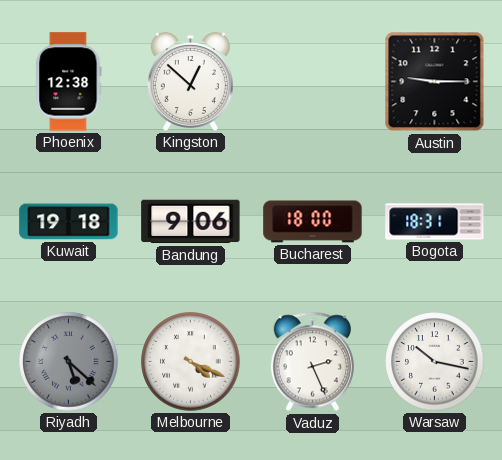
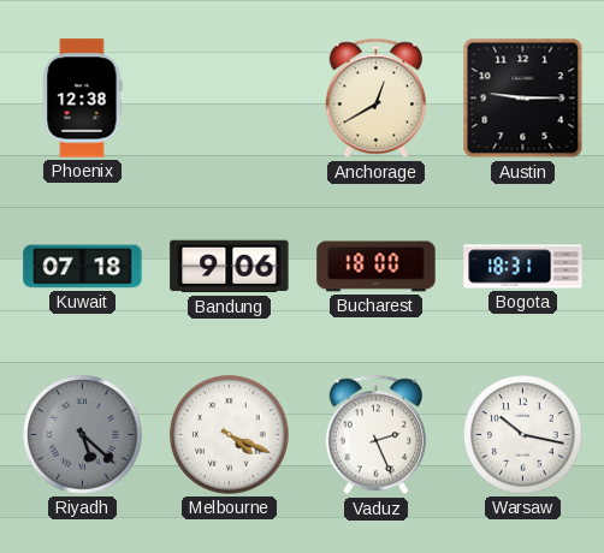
Kingston: 12:52 -> none (190, 82)
Anchorage: none -> 12:40 (377, 99)
Kuwait: 19:18 -> 07:18 (83, 267)
